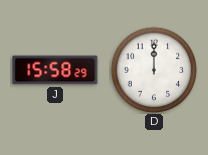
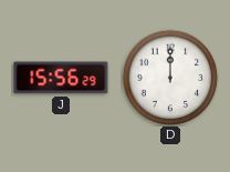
J: 15:58 -> 15:56 (61, 78)
